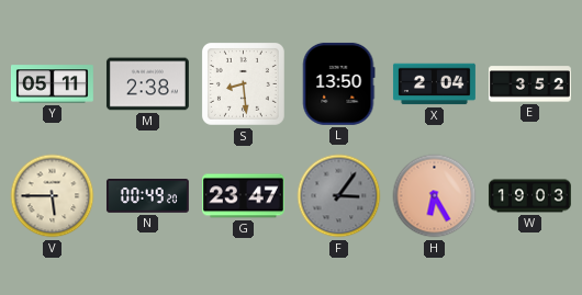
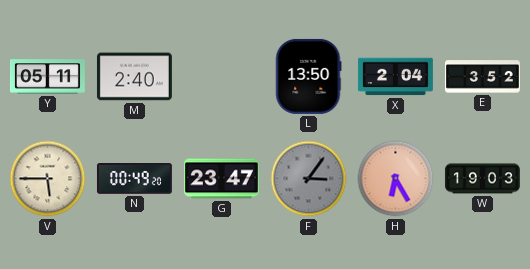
M: 2:38 -> 2:40 (134, 77)
S: 8:29 -> none (243, 83)
